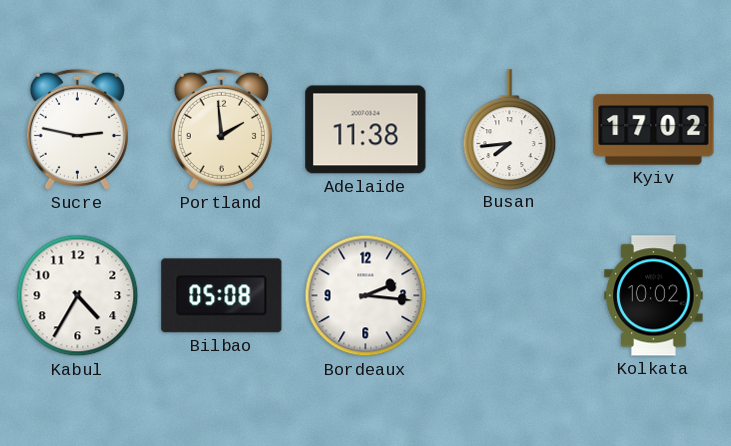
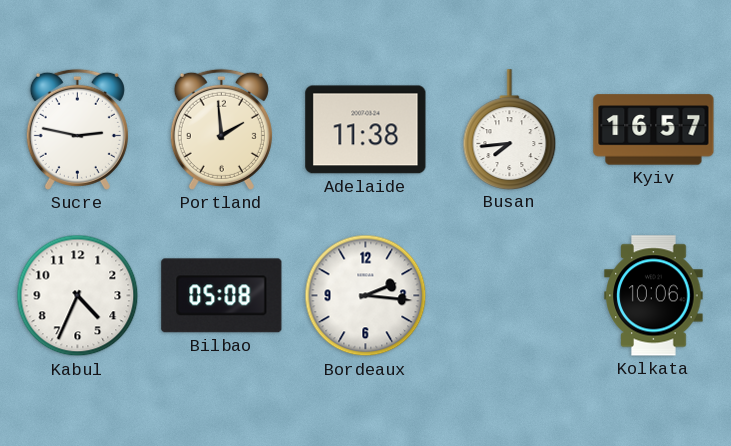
Kyiv: 17:02 -> 16:57 (654, 130)
Kabul: 4:35 -> 4:34 (78, 296)
Kolkata: 10:02 -> 10:06 (654, 296)
